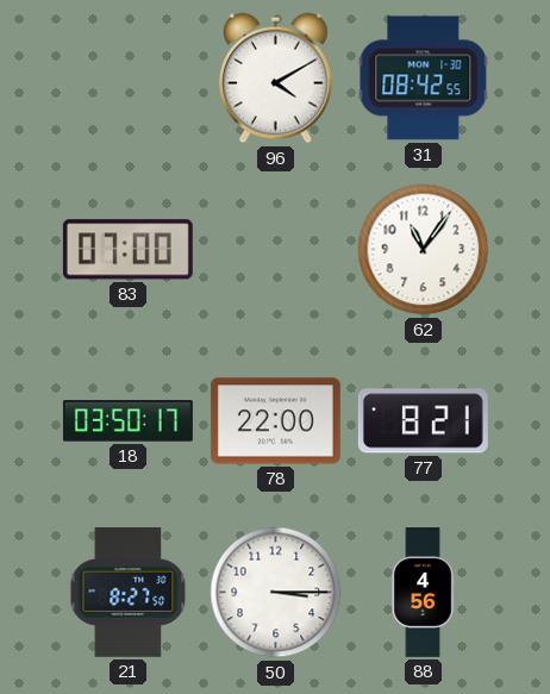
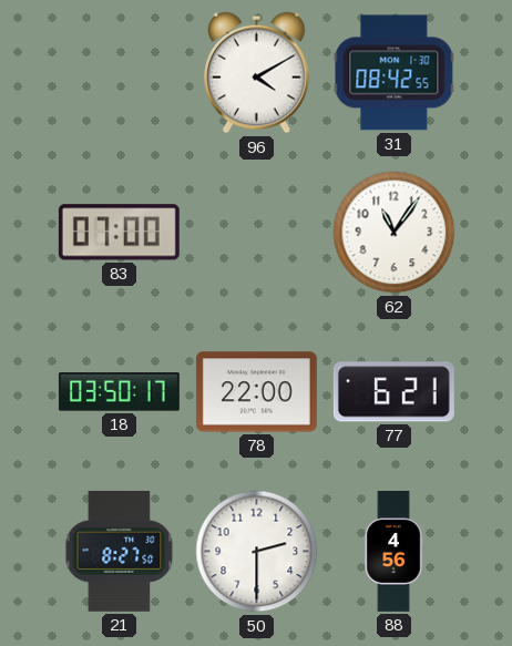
77: 8:21 -> 6:21 (393, 392)
50: 3:15 -> 2:30 (257, 552)
